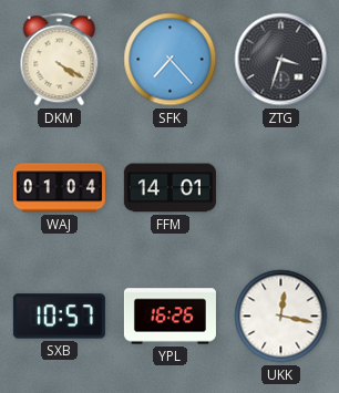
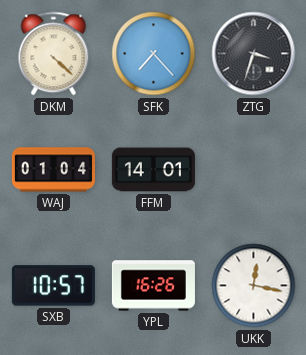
DKM: 4:20 -> 4:22 (54, 54)
